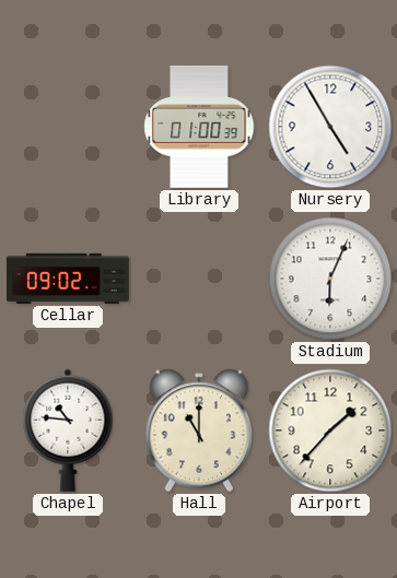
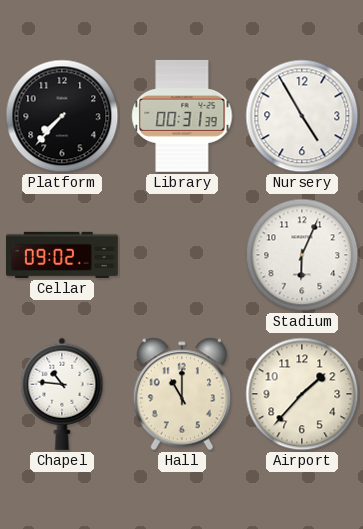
Platform: none -> 7:37 (62, 116)
Library: 01:00 -> 00:31 (182, 116)
